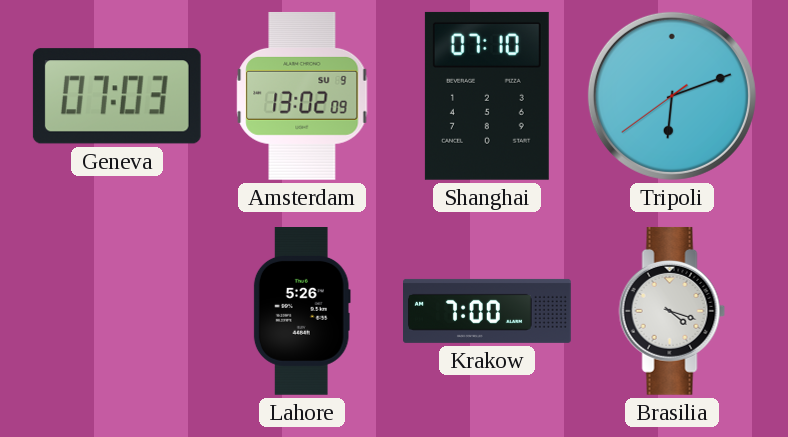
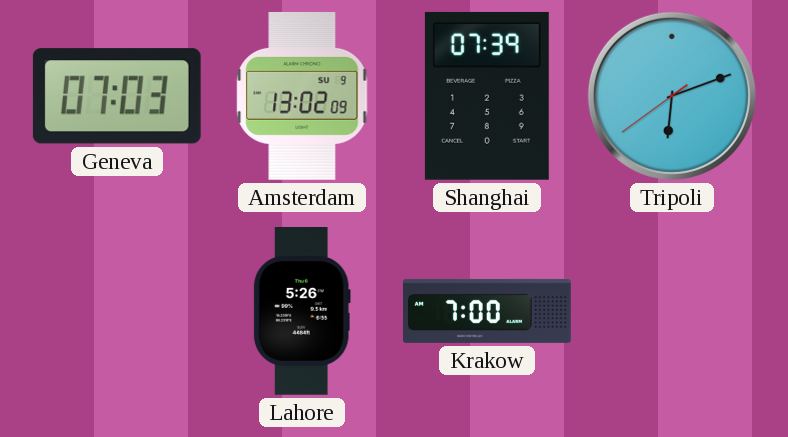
Shanghai: 07:10 -> 07:39 (487, 96)
Brasilia: 4:18 -> none (672, 311)
